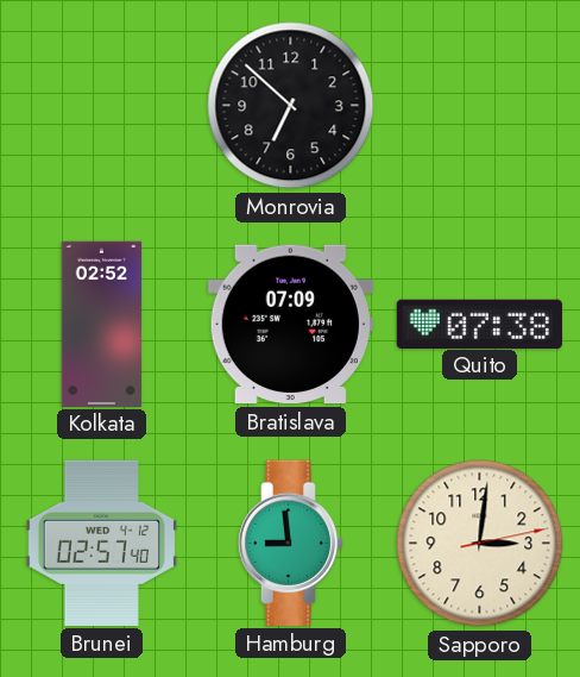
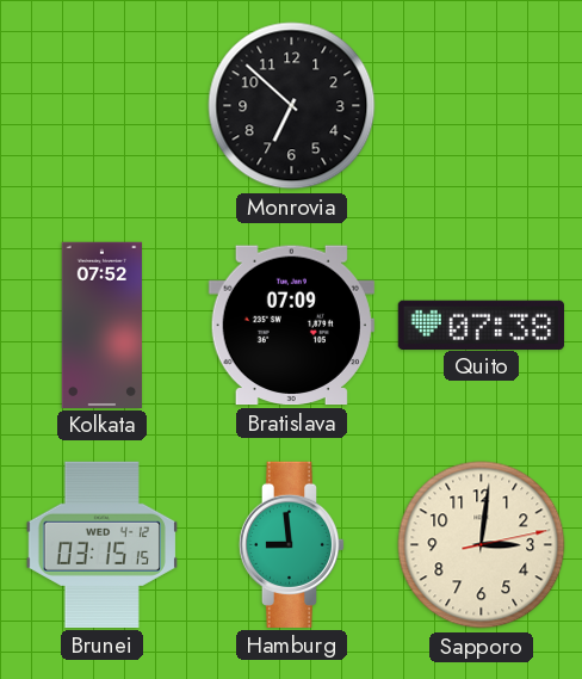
Kolkata: 02:52 -> 07:52 (103, 325)
Brunei: 02:57 -> 03:15 (101, 544)
